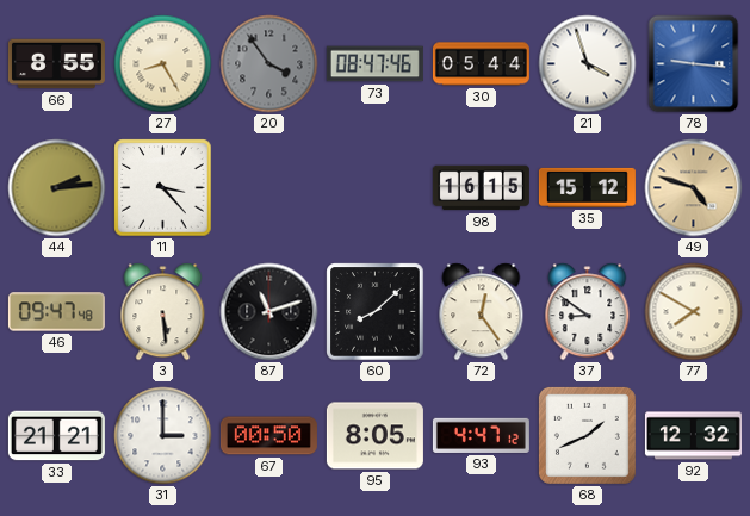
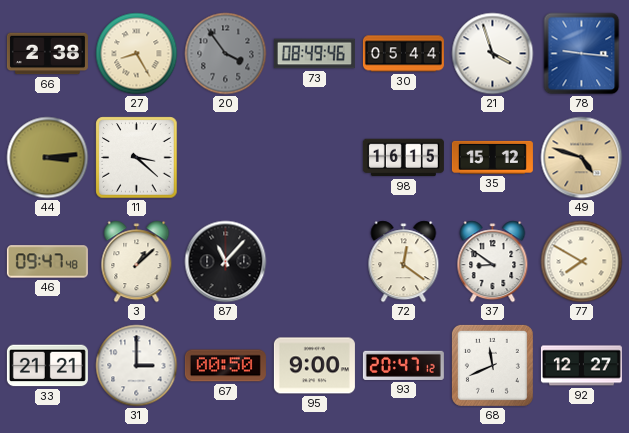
66: 8:55 -> 2:38 (47, 54)
73: 08:47 -> 08:49 (314, 54)
44: 2:14 -> 3:14 (48, 158)
11: 3:23 -> 3:22 (137, 158)
3: 5:29 -> 1:08 (137, 262)
87: 11:12 -> 11:07 (226, 262)
60: 8:08 -> none (376, 312)
72: 12:24 -> 12:21 (404, 262)
95: 8:05 -> 9:00 (314, 366)
93: 4:47 -> 20:47 (403, 365)
68: 1:41 -> 11:41 (492, 365)
92: 12:32 -> 12:27 (581, 366)
